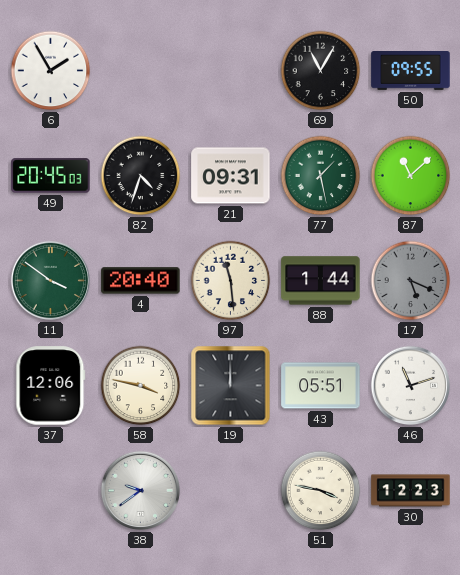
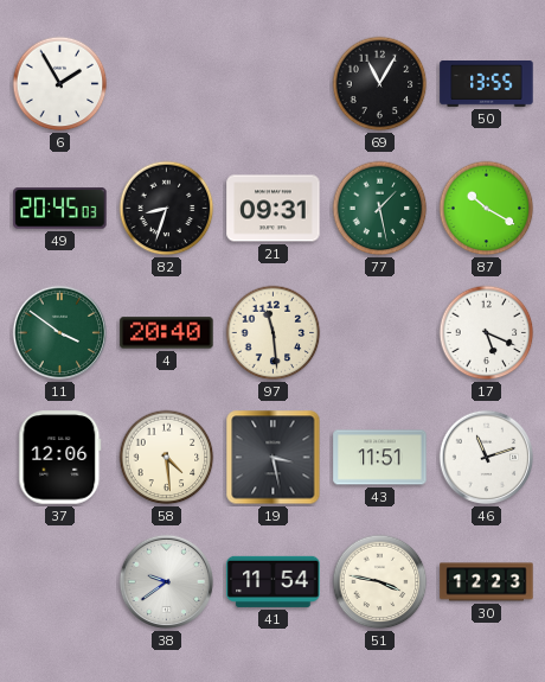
50: 09:55 -> 13:55 (487, 84)
82: 4:33 -> 8:33 (167, 209)
87: 11:08 -> 10:20 (487, 209)
88: 1:44 -> none (321, 281)
17 dial: grey -> white (487, 333)
58: 3:47 -> 4:29 (167, 458)
19: 12:00 -> 3:28 (274, 458)
43: 05:51 -> 11:51 (380, 458)
41: none -> 11:54 (274, 581)
